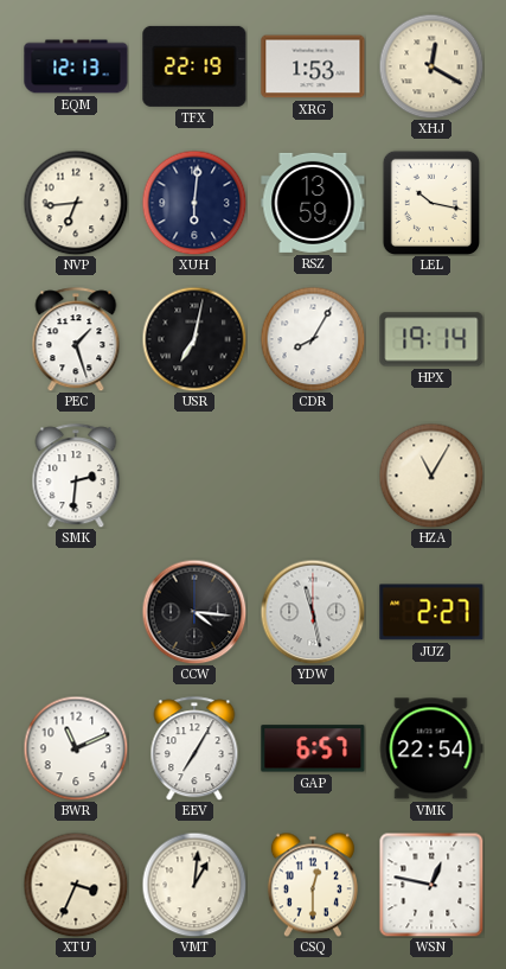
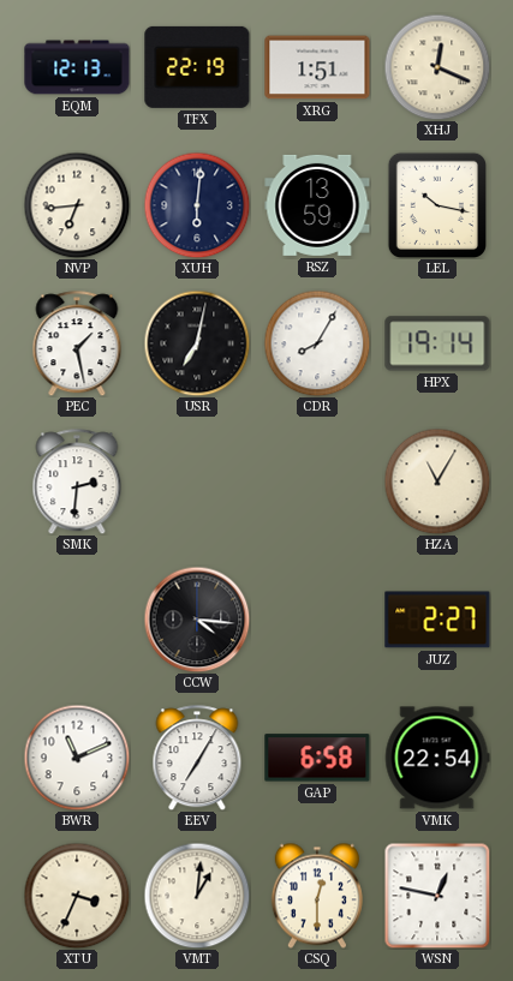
XRG: 1:53 -> 1:51 (317, 67)
XHJ: 12:20 -> 12:19 (437, 67)
PEC: 1:27 -> 1:28 (77, 343)
YDW: 11:28 -> none (313, 612)
GAP: 6:57 -> 6:58 (317, 758)
